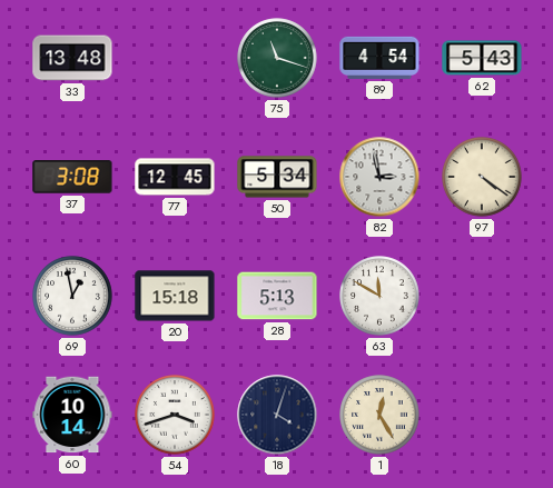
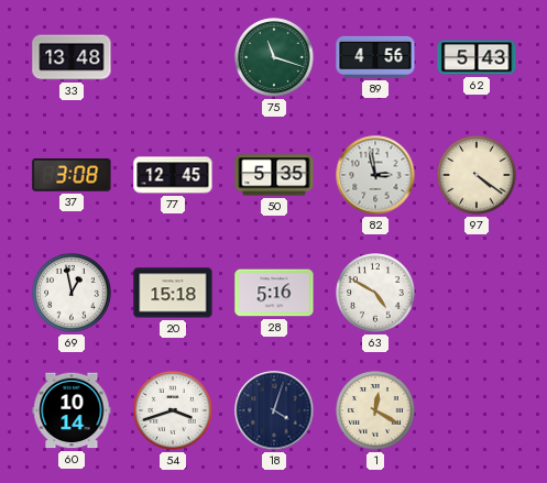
89: 4:54 -> 4:56 (375, 57)
50: 5:34 -> 5:35 (274, 175)
28: 5:13 -> 5:16 (274, 293)
63: 11:50 -> 4:50 (375, 293)
1: 12:25 -> 12:20 (375, 410)
